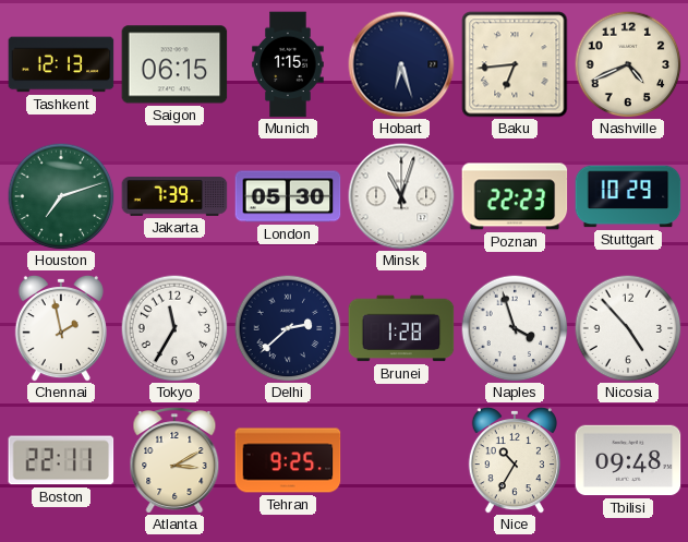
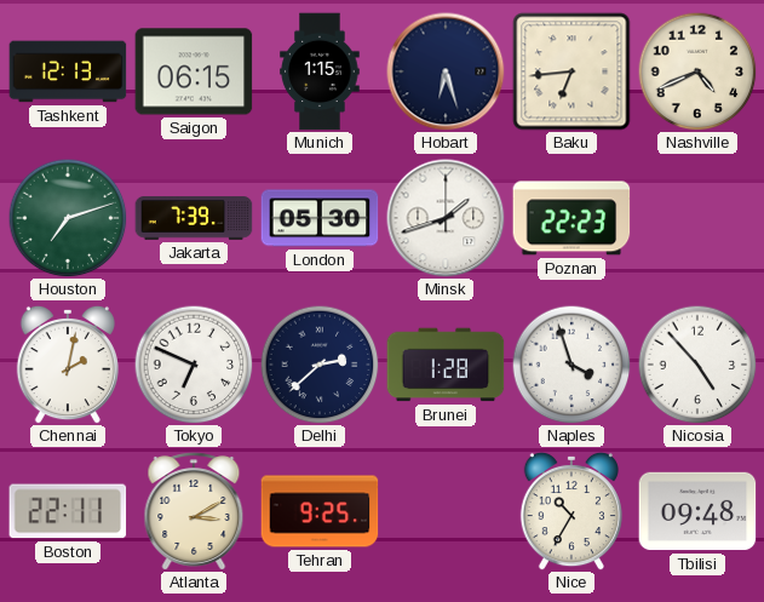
Minsk: 11:03 -> 1:42 (446, 218)
Stuttgart: 10:29 -> none (628, 196)
Chennai: 1:58 -> 2:02 (68, 365)
Tokyo: 11:35 -> 6:49 (194, 365)
